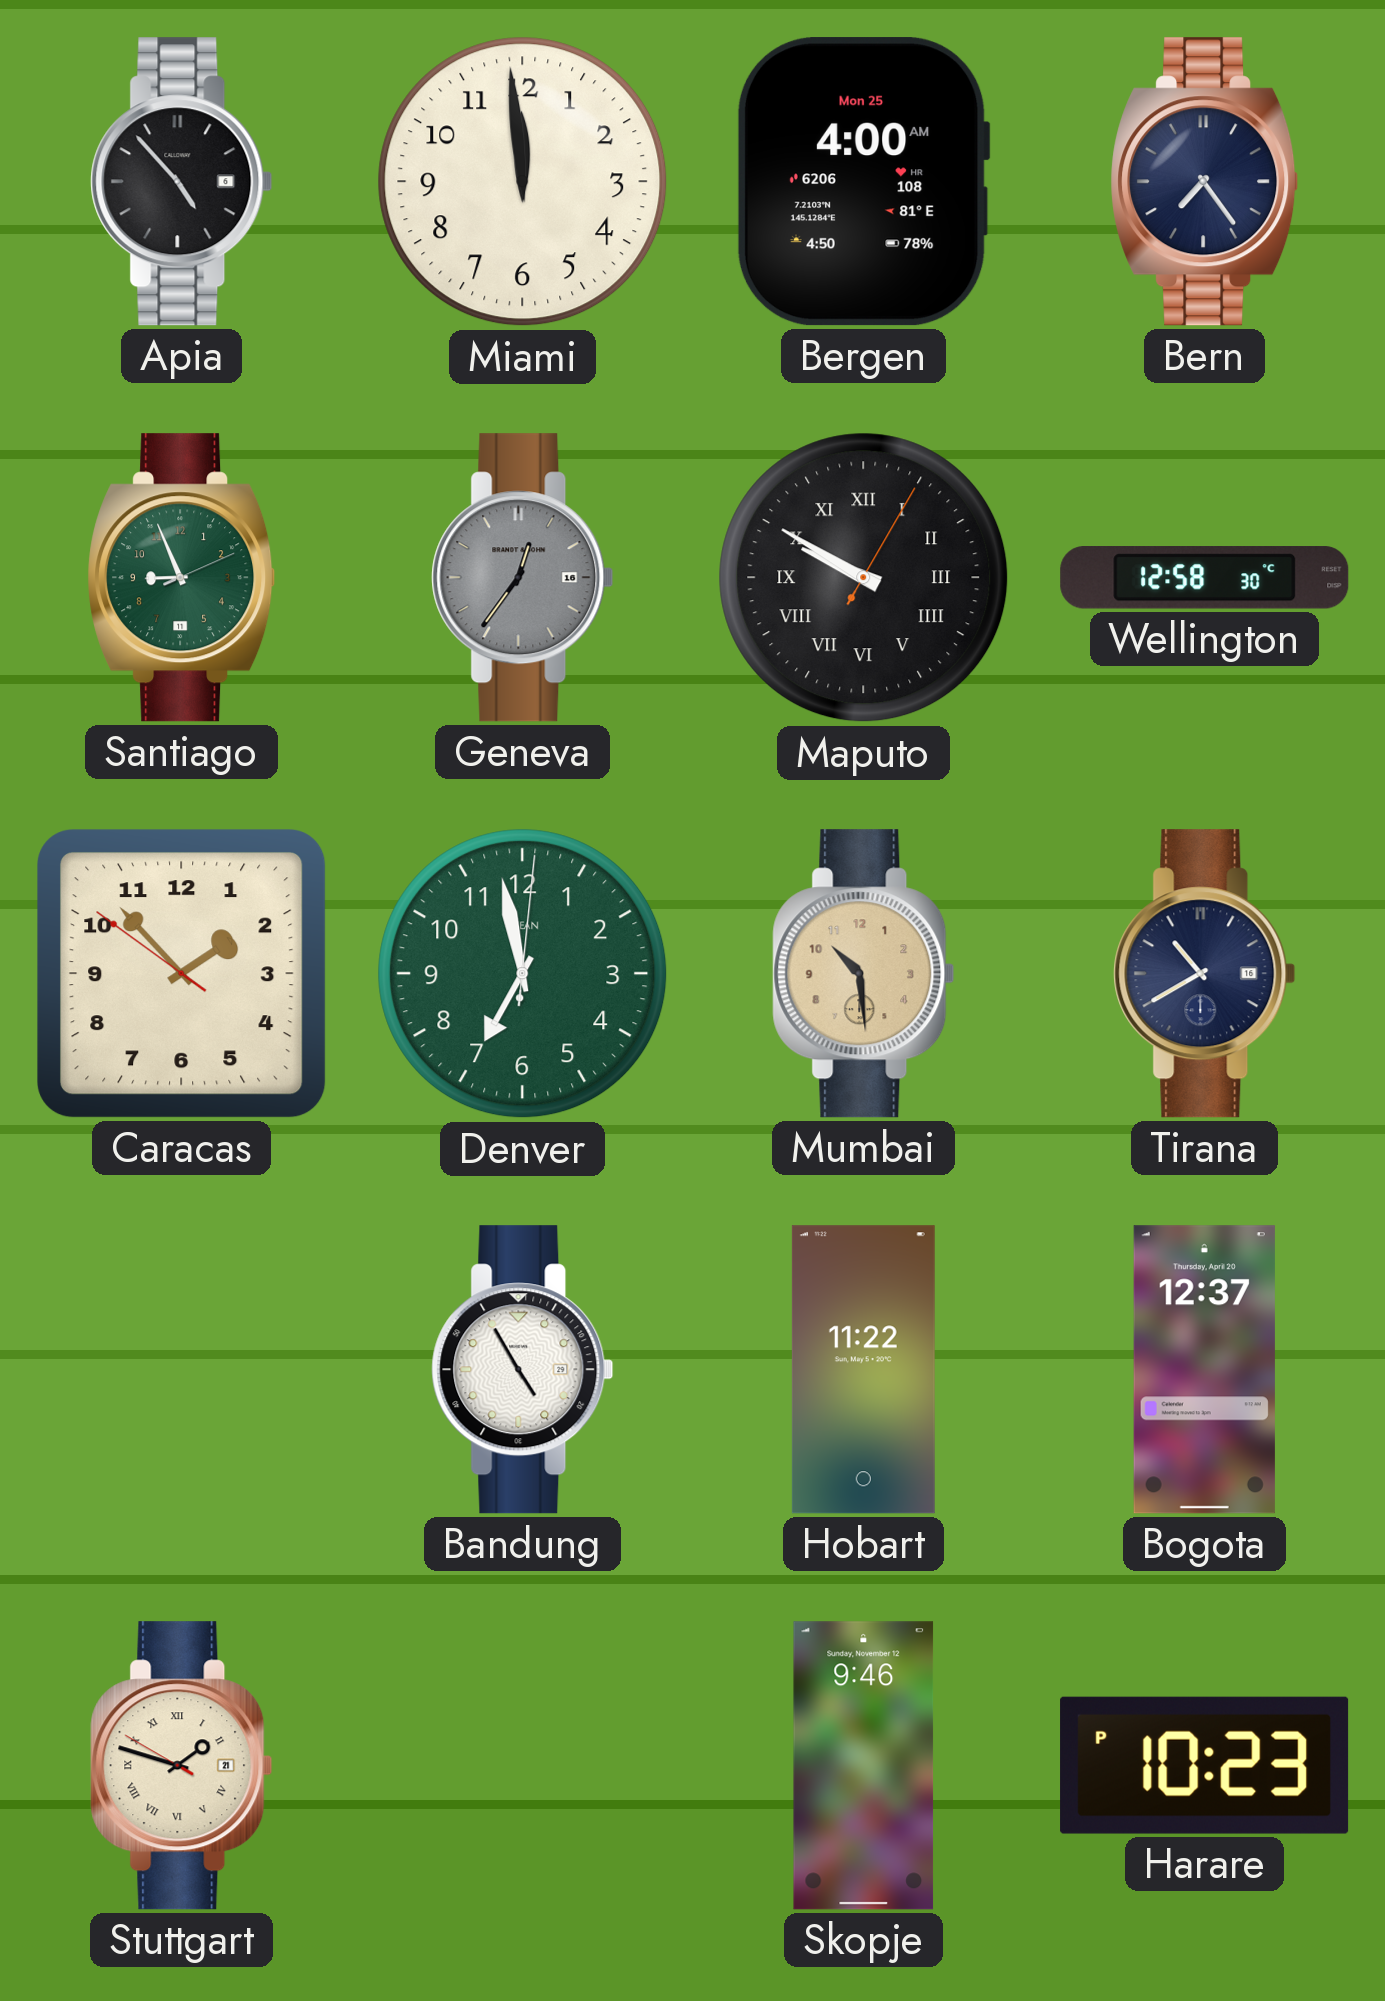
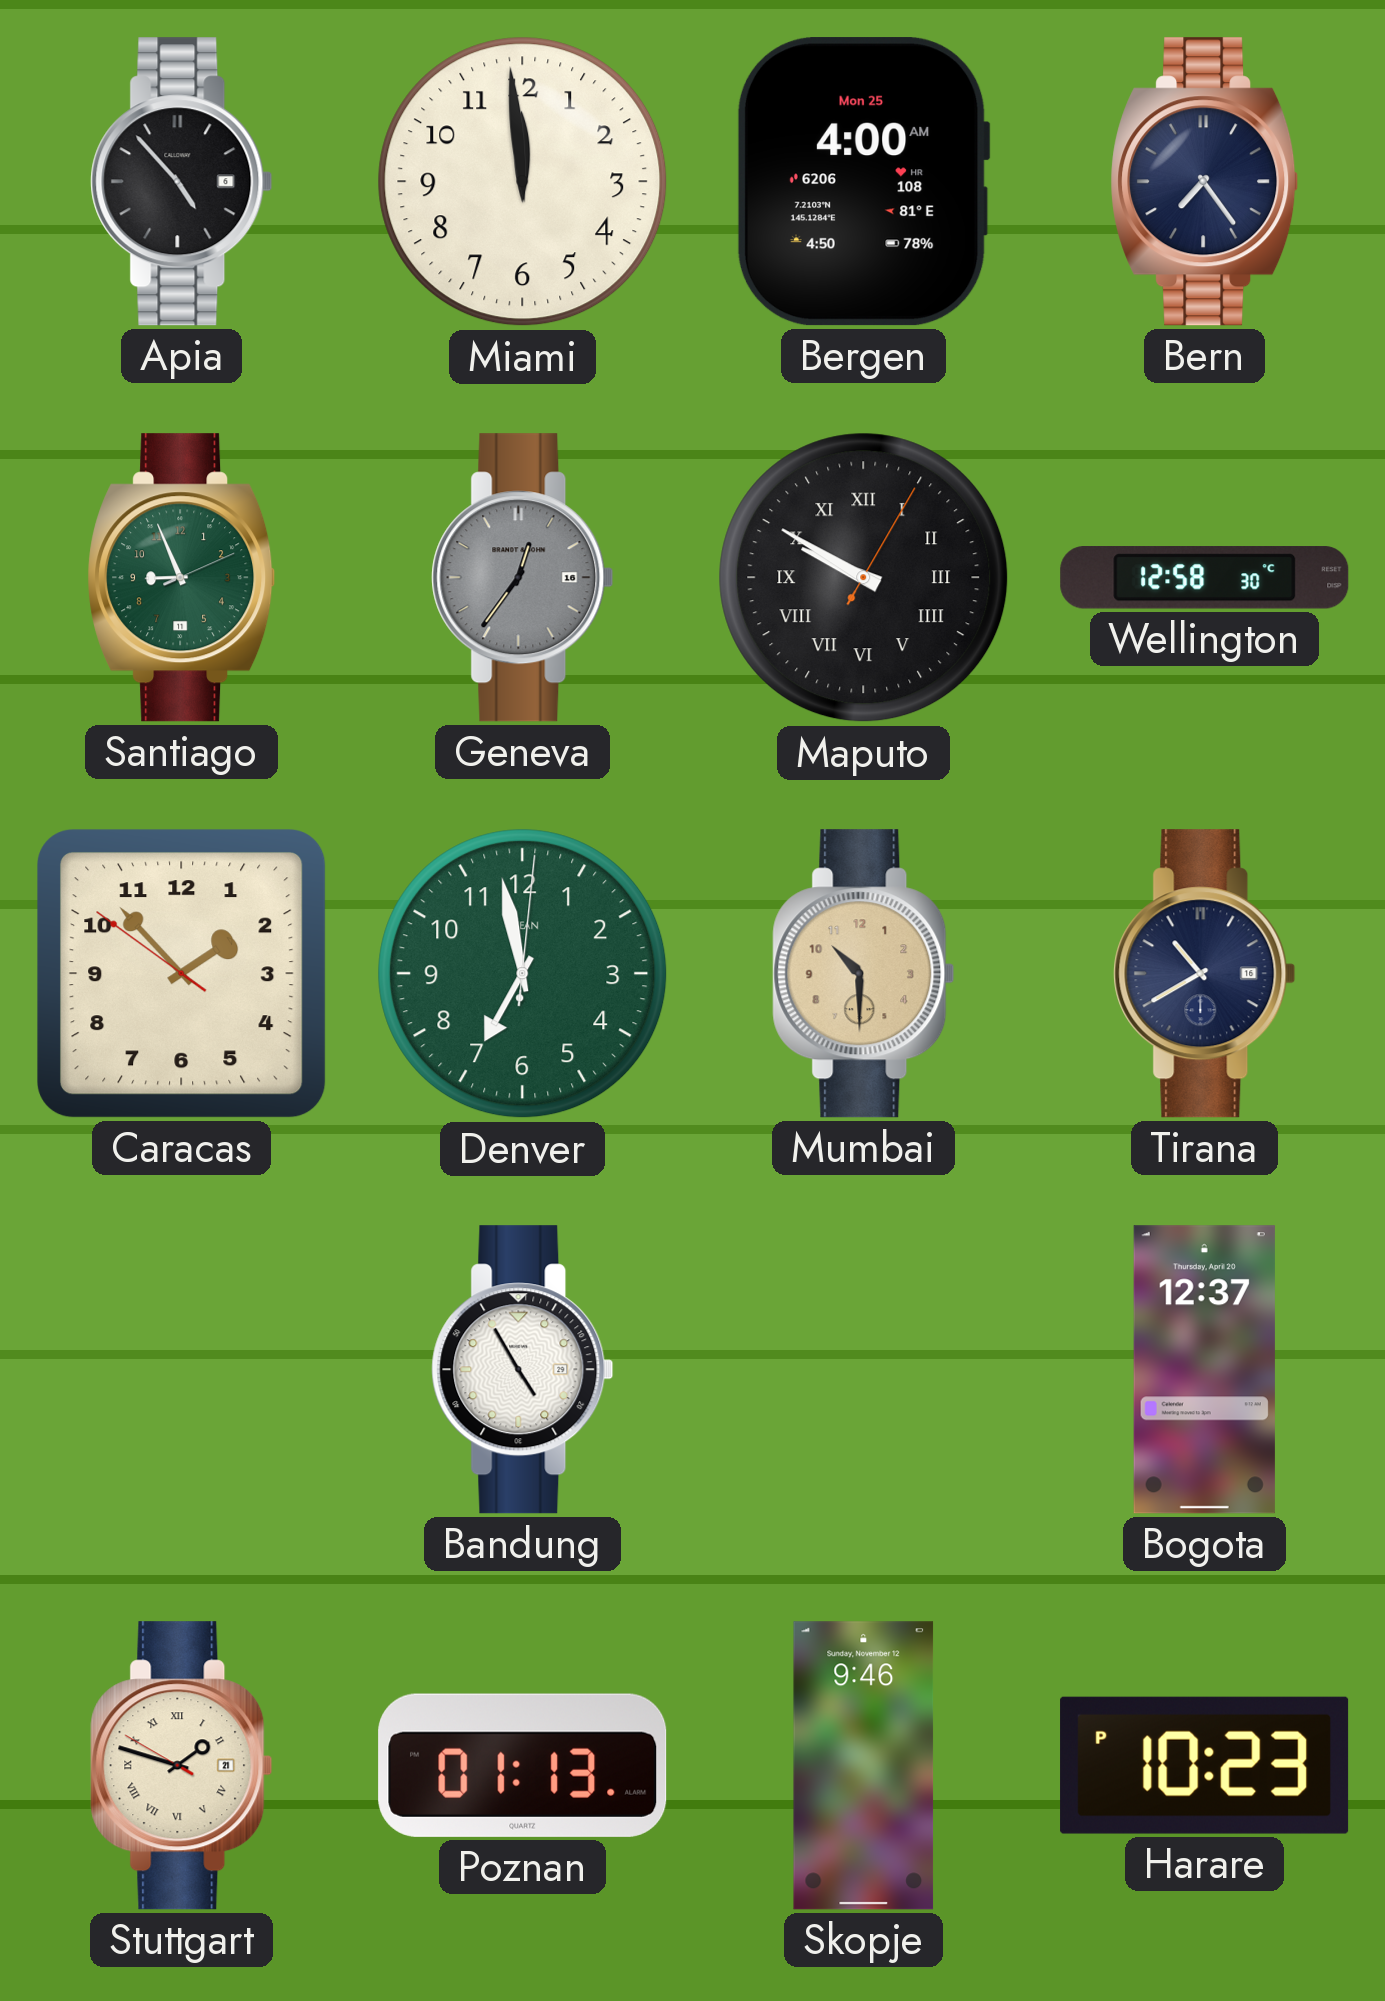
Mumbai: 10:29 -> 10:30 (864, 974)
Hobart: 11:22 -> none (863, 1370)
Poznan: none -> 01:13 (523, 1765)
